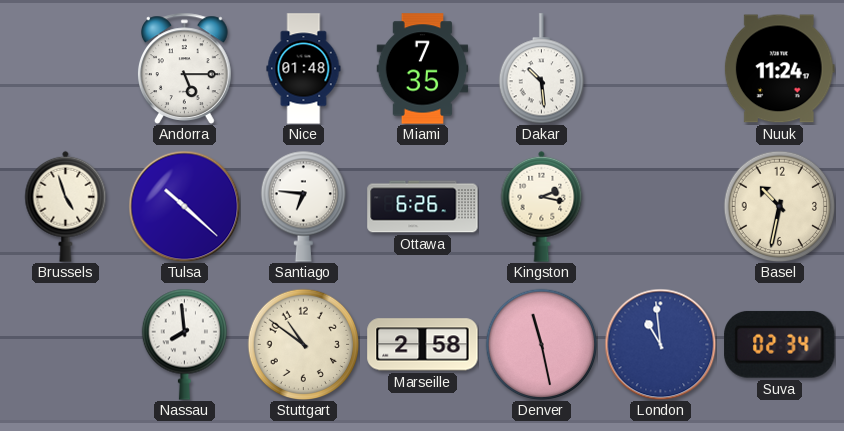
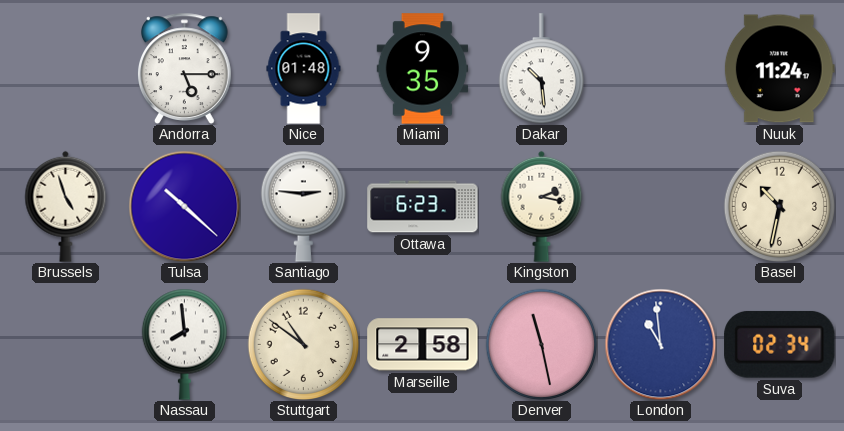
Miami: 7:35 -> 9:35 (423, 69)
Santiago: 6:46 -> 2:46 (303, 206)
Ottawa: 6:26 -> 6:23 (423, 207)
